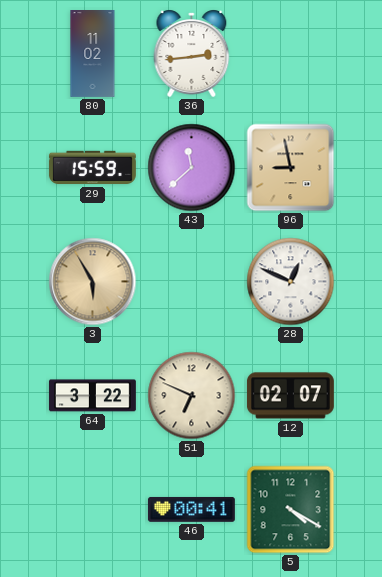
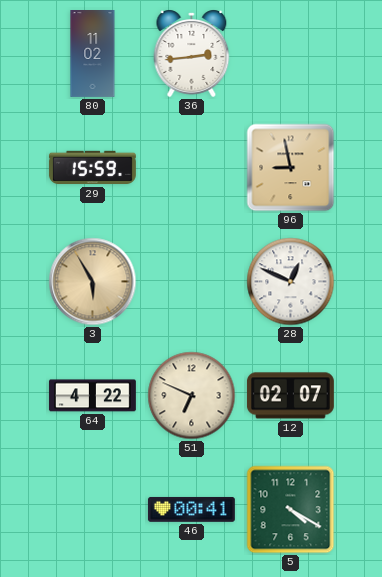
43: 11:38 -> none (192, 168)
64: 3:22 -> 4:22 (92, 396)
